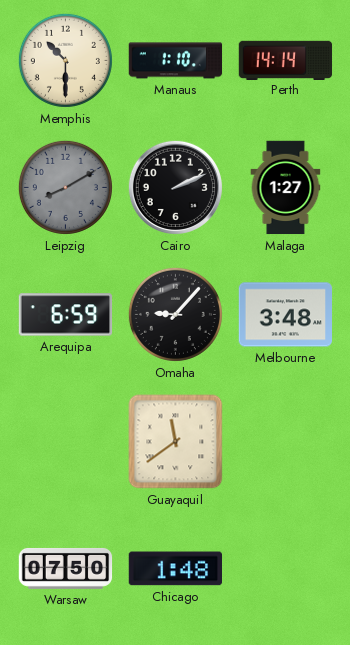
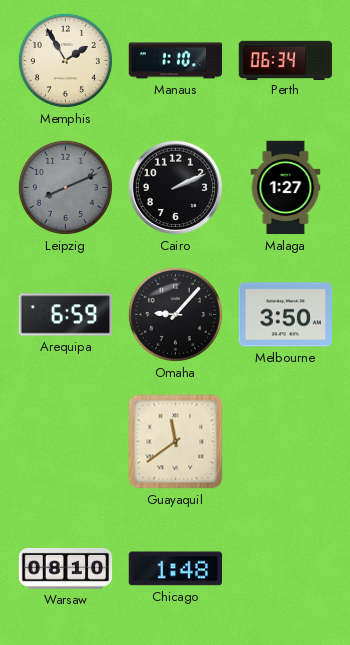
Memphis: 10:30 -> 1:55 (65, 60)
Perth: 14:14 -> 06:34 (286, 60)
Leipzig: 8:10 -> 8:11 (65, 187)
Melbourne: 3:48 -> 3:50 (285, 315)
Warsaw: 07:50 -> 08:10 (66, 568)
